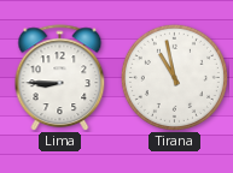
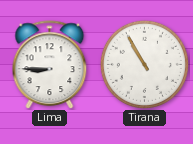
Tirana: 10:58 -> 10:55 (144, 64)
